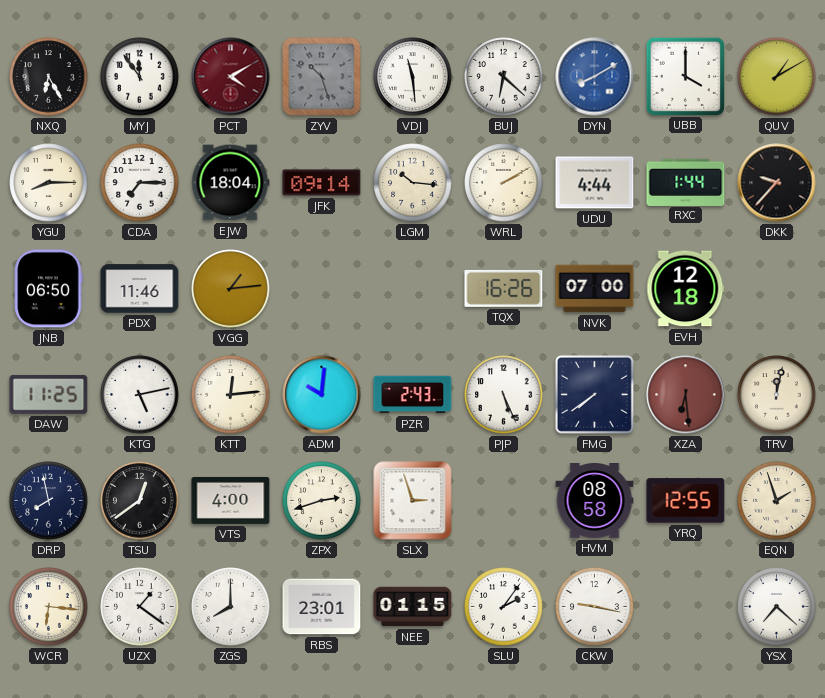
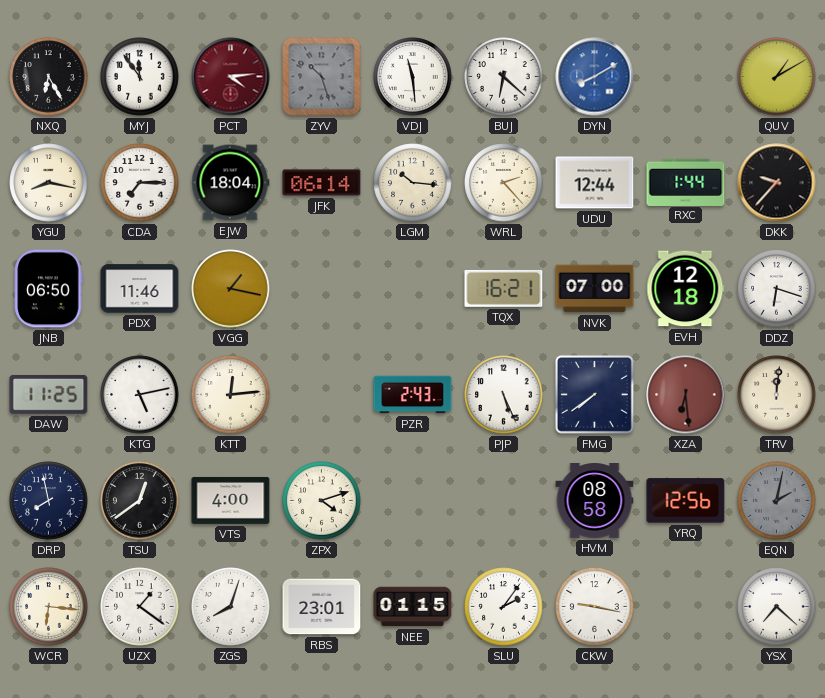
PCT: 4:10 -> 4:14 (231, 77)
UBB: 4:00 -> none (685, 76)
YGU: 8:15 -> 8:17 (49, 183)
JFK: 09:14 -> 06:14 (322, 183)
WRL: 2:10 -> 2:23 (504, 183)
UDU: 4:44 -> 12:44 (595, 183)
VGG: 1:14 -> 1:17 (231, 289)
TQX: 16:26 -> 16:21 (504, 288)
DDZ: none -> 6:18 (777, 289)
ADM: 10:01 -> none (322, 395)
TRV: 12:02 -> 12:01 (777, 395)
ZPX: 2:42 -> 4:12 (322, 501)
SLX: 2:57 -> none (413, 501)
YRQ: 12:55 -> 12:56 (686, 501)
EQN: 1:57 -> 2:02 (777, 501)
EQN dial: cream -> grey (777, 501)
ZGS: 8:00 -> 8:03 (231, 607)
